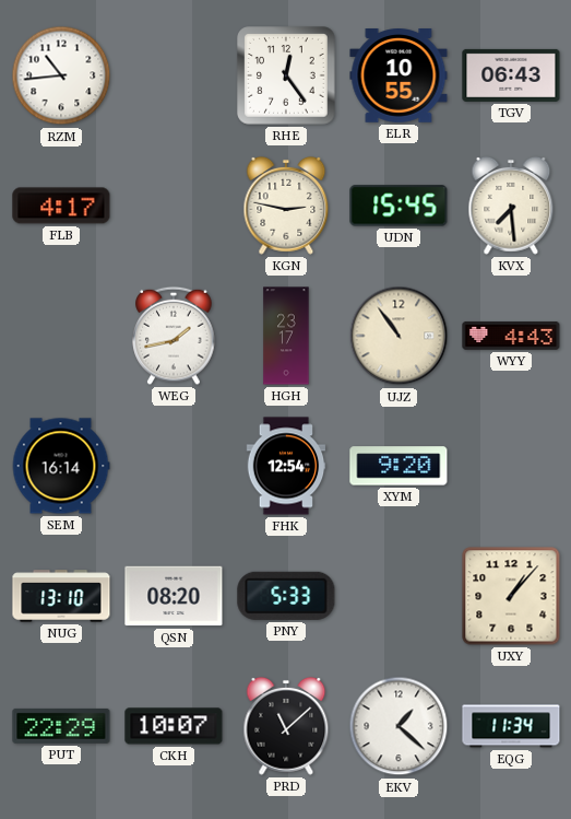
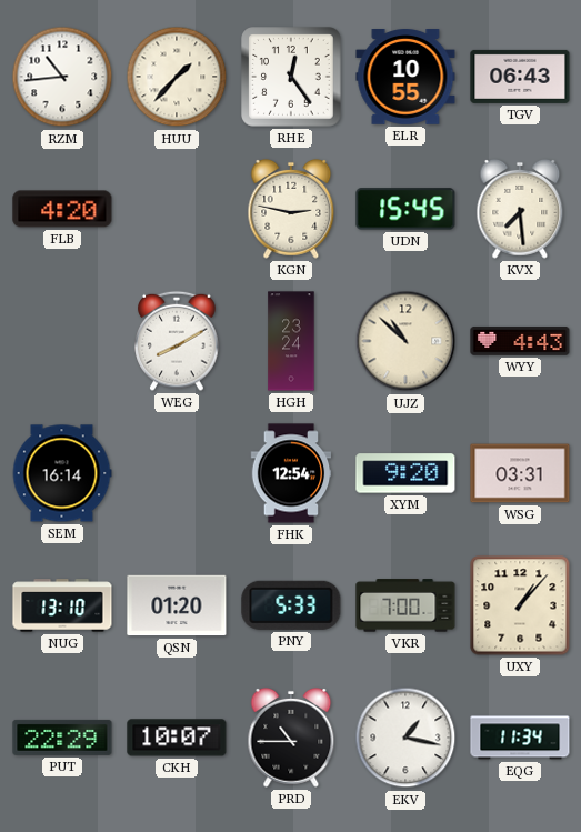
HUU: none -> 1:37 (177, 77)
FLB: 4:17 -> 4:20 (62, 209)
WEG: 1:43 -> 8:10 (177, 341)
HGH: 23:17 -> 23:24 (291, 341)
UJZ: 10:54 -> 10:52 (405, 341)
WSG: none -> 03:31 (520, 473)
QSN: 08:20 -> 01:20 (177, 605)
VKR: none -> 7:00 (405, 605)
PRD: 11:08 -> 10:45 (291, 738)
EKV: 1:22 -> 1:17 (405, 738)
